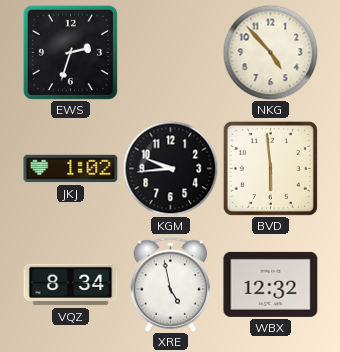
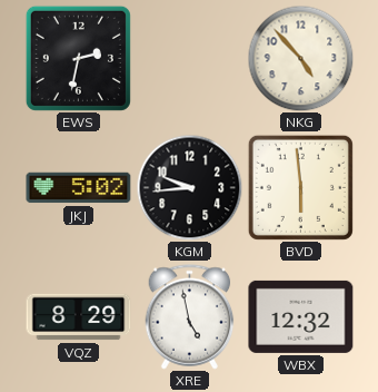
EWS: 2:33 -> 2:32 (78, 58)
JKJ: 1:02 -> 5:02 (79, 188)
VQZ: 8:34 -> 8:29 (79, 317)
